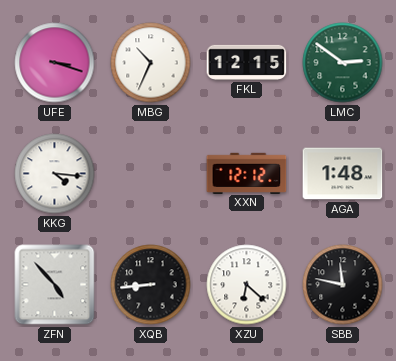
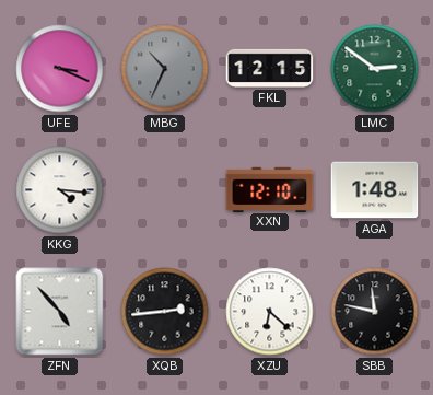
UFE: 3:18 -> 3:19 (60, 69)
MBG dial: white -> grey (165, 69)
XXN: 12:12 -> 12:10 (270, 189)
XQB: 8:44 -> 2:44 (165, 312)
